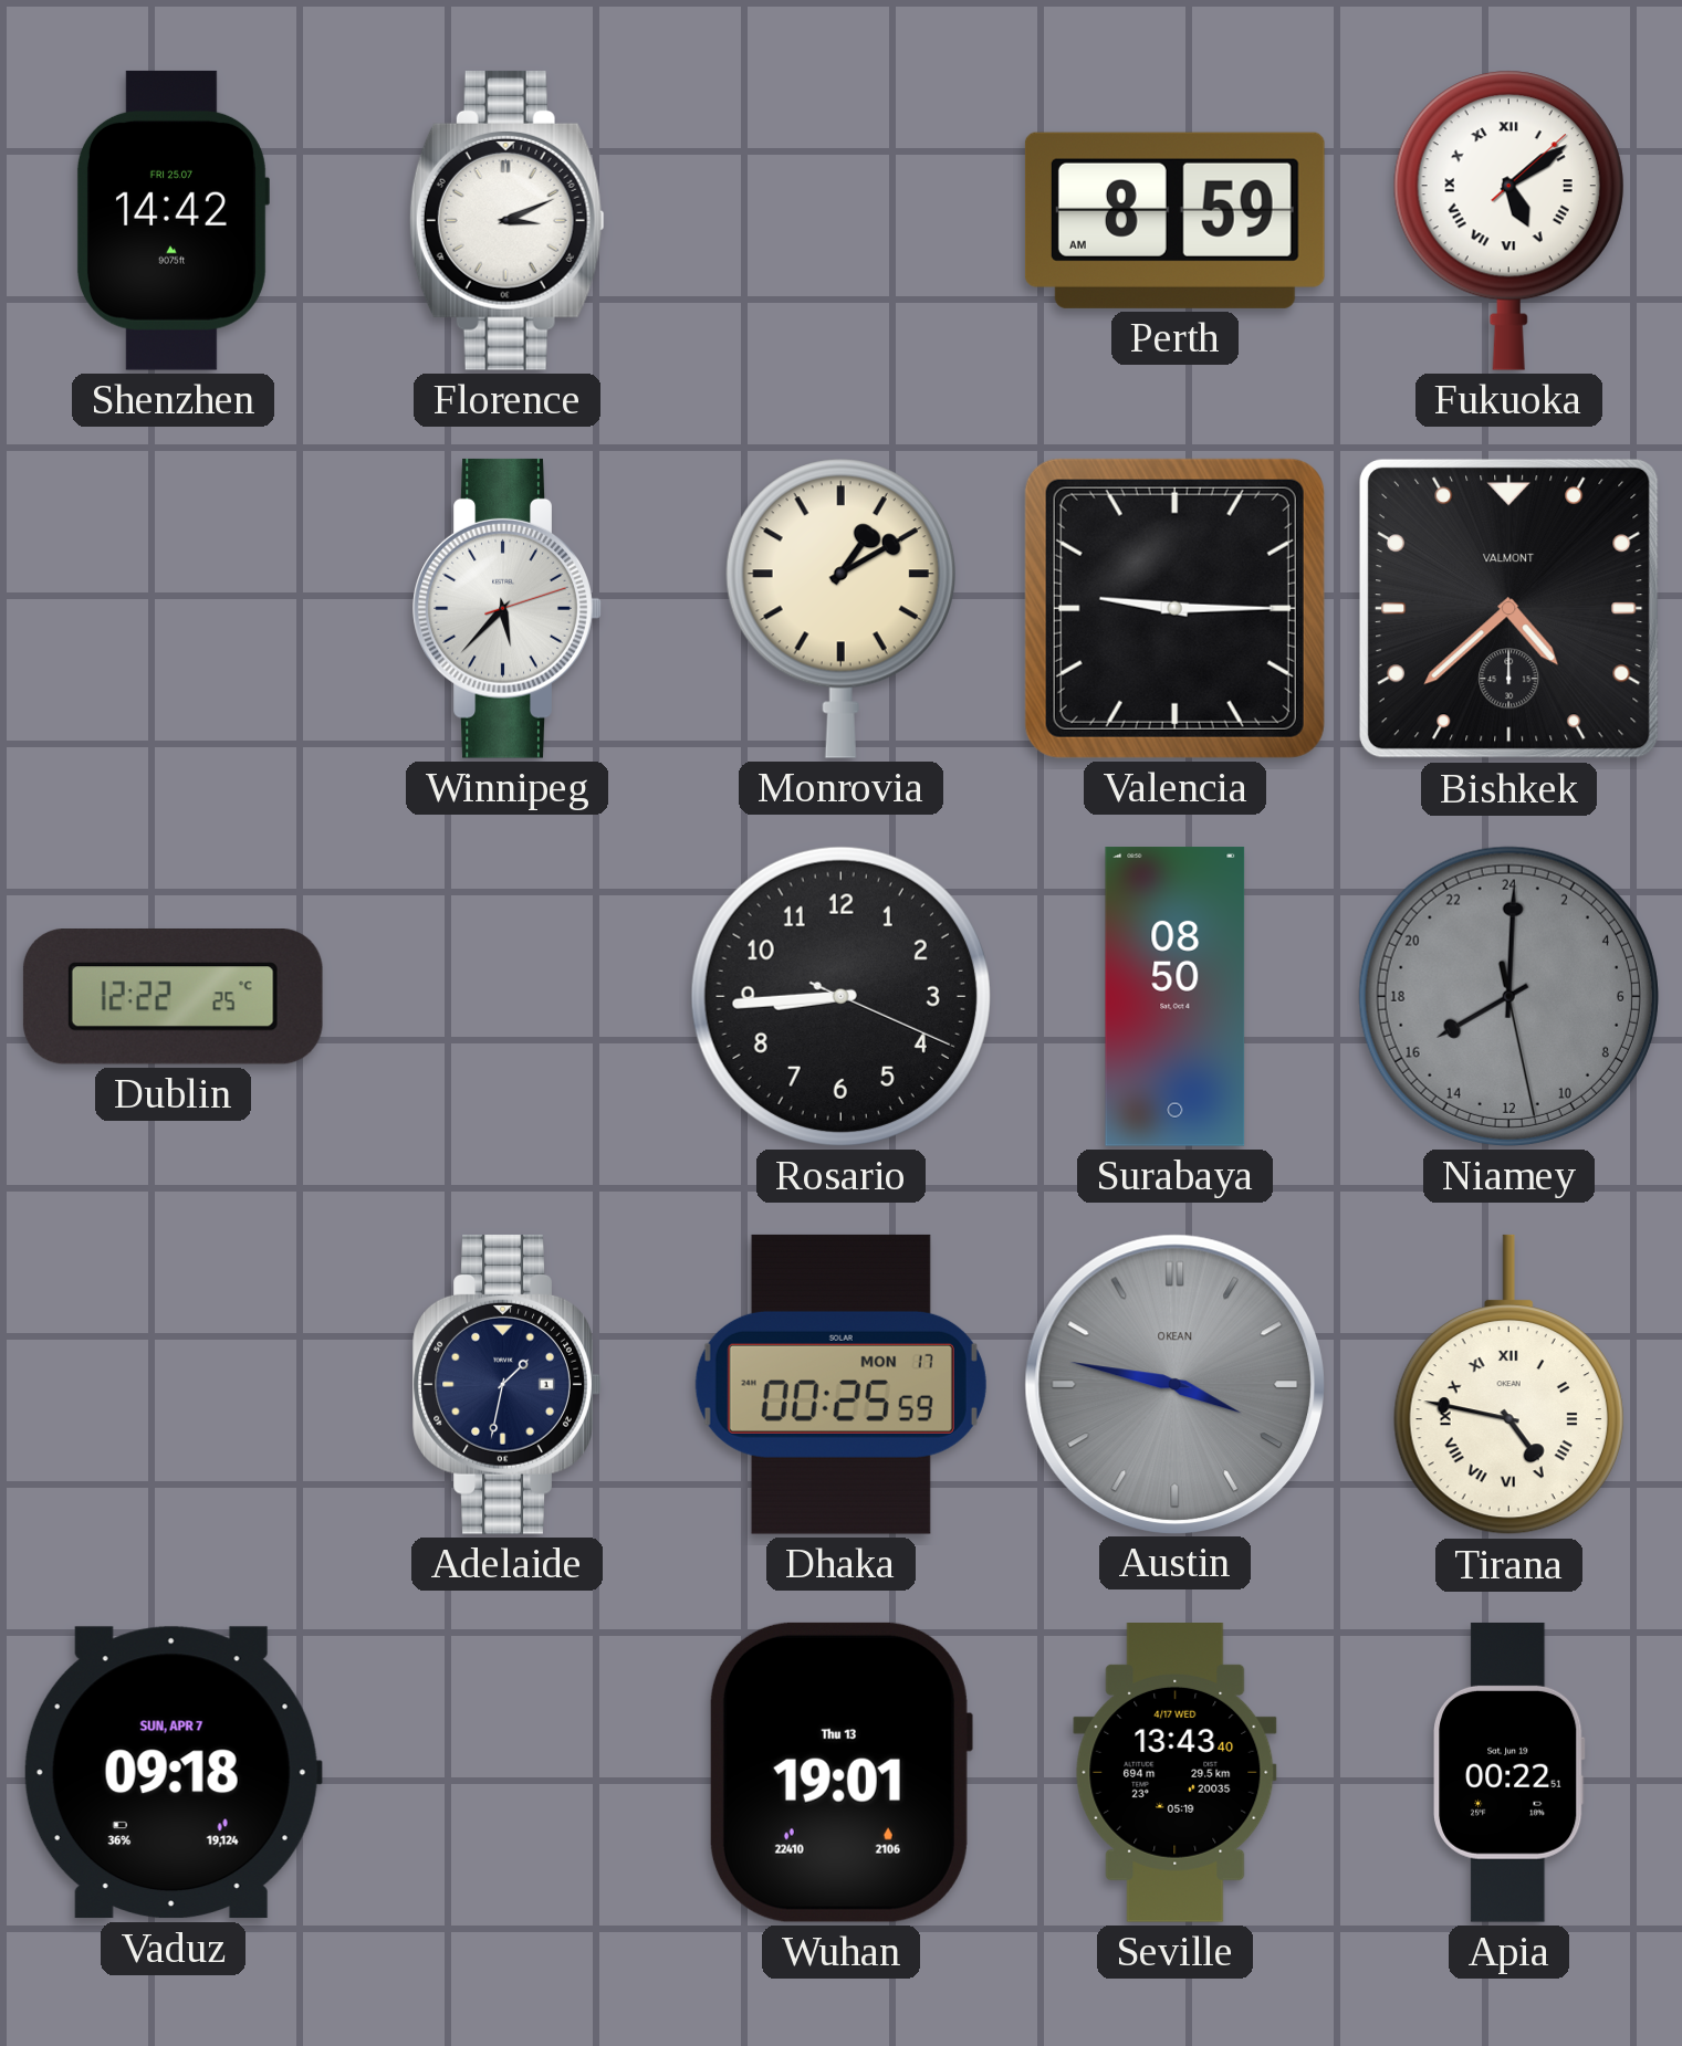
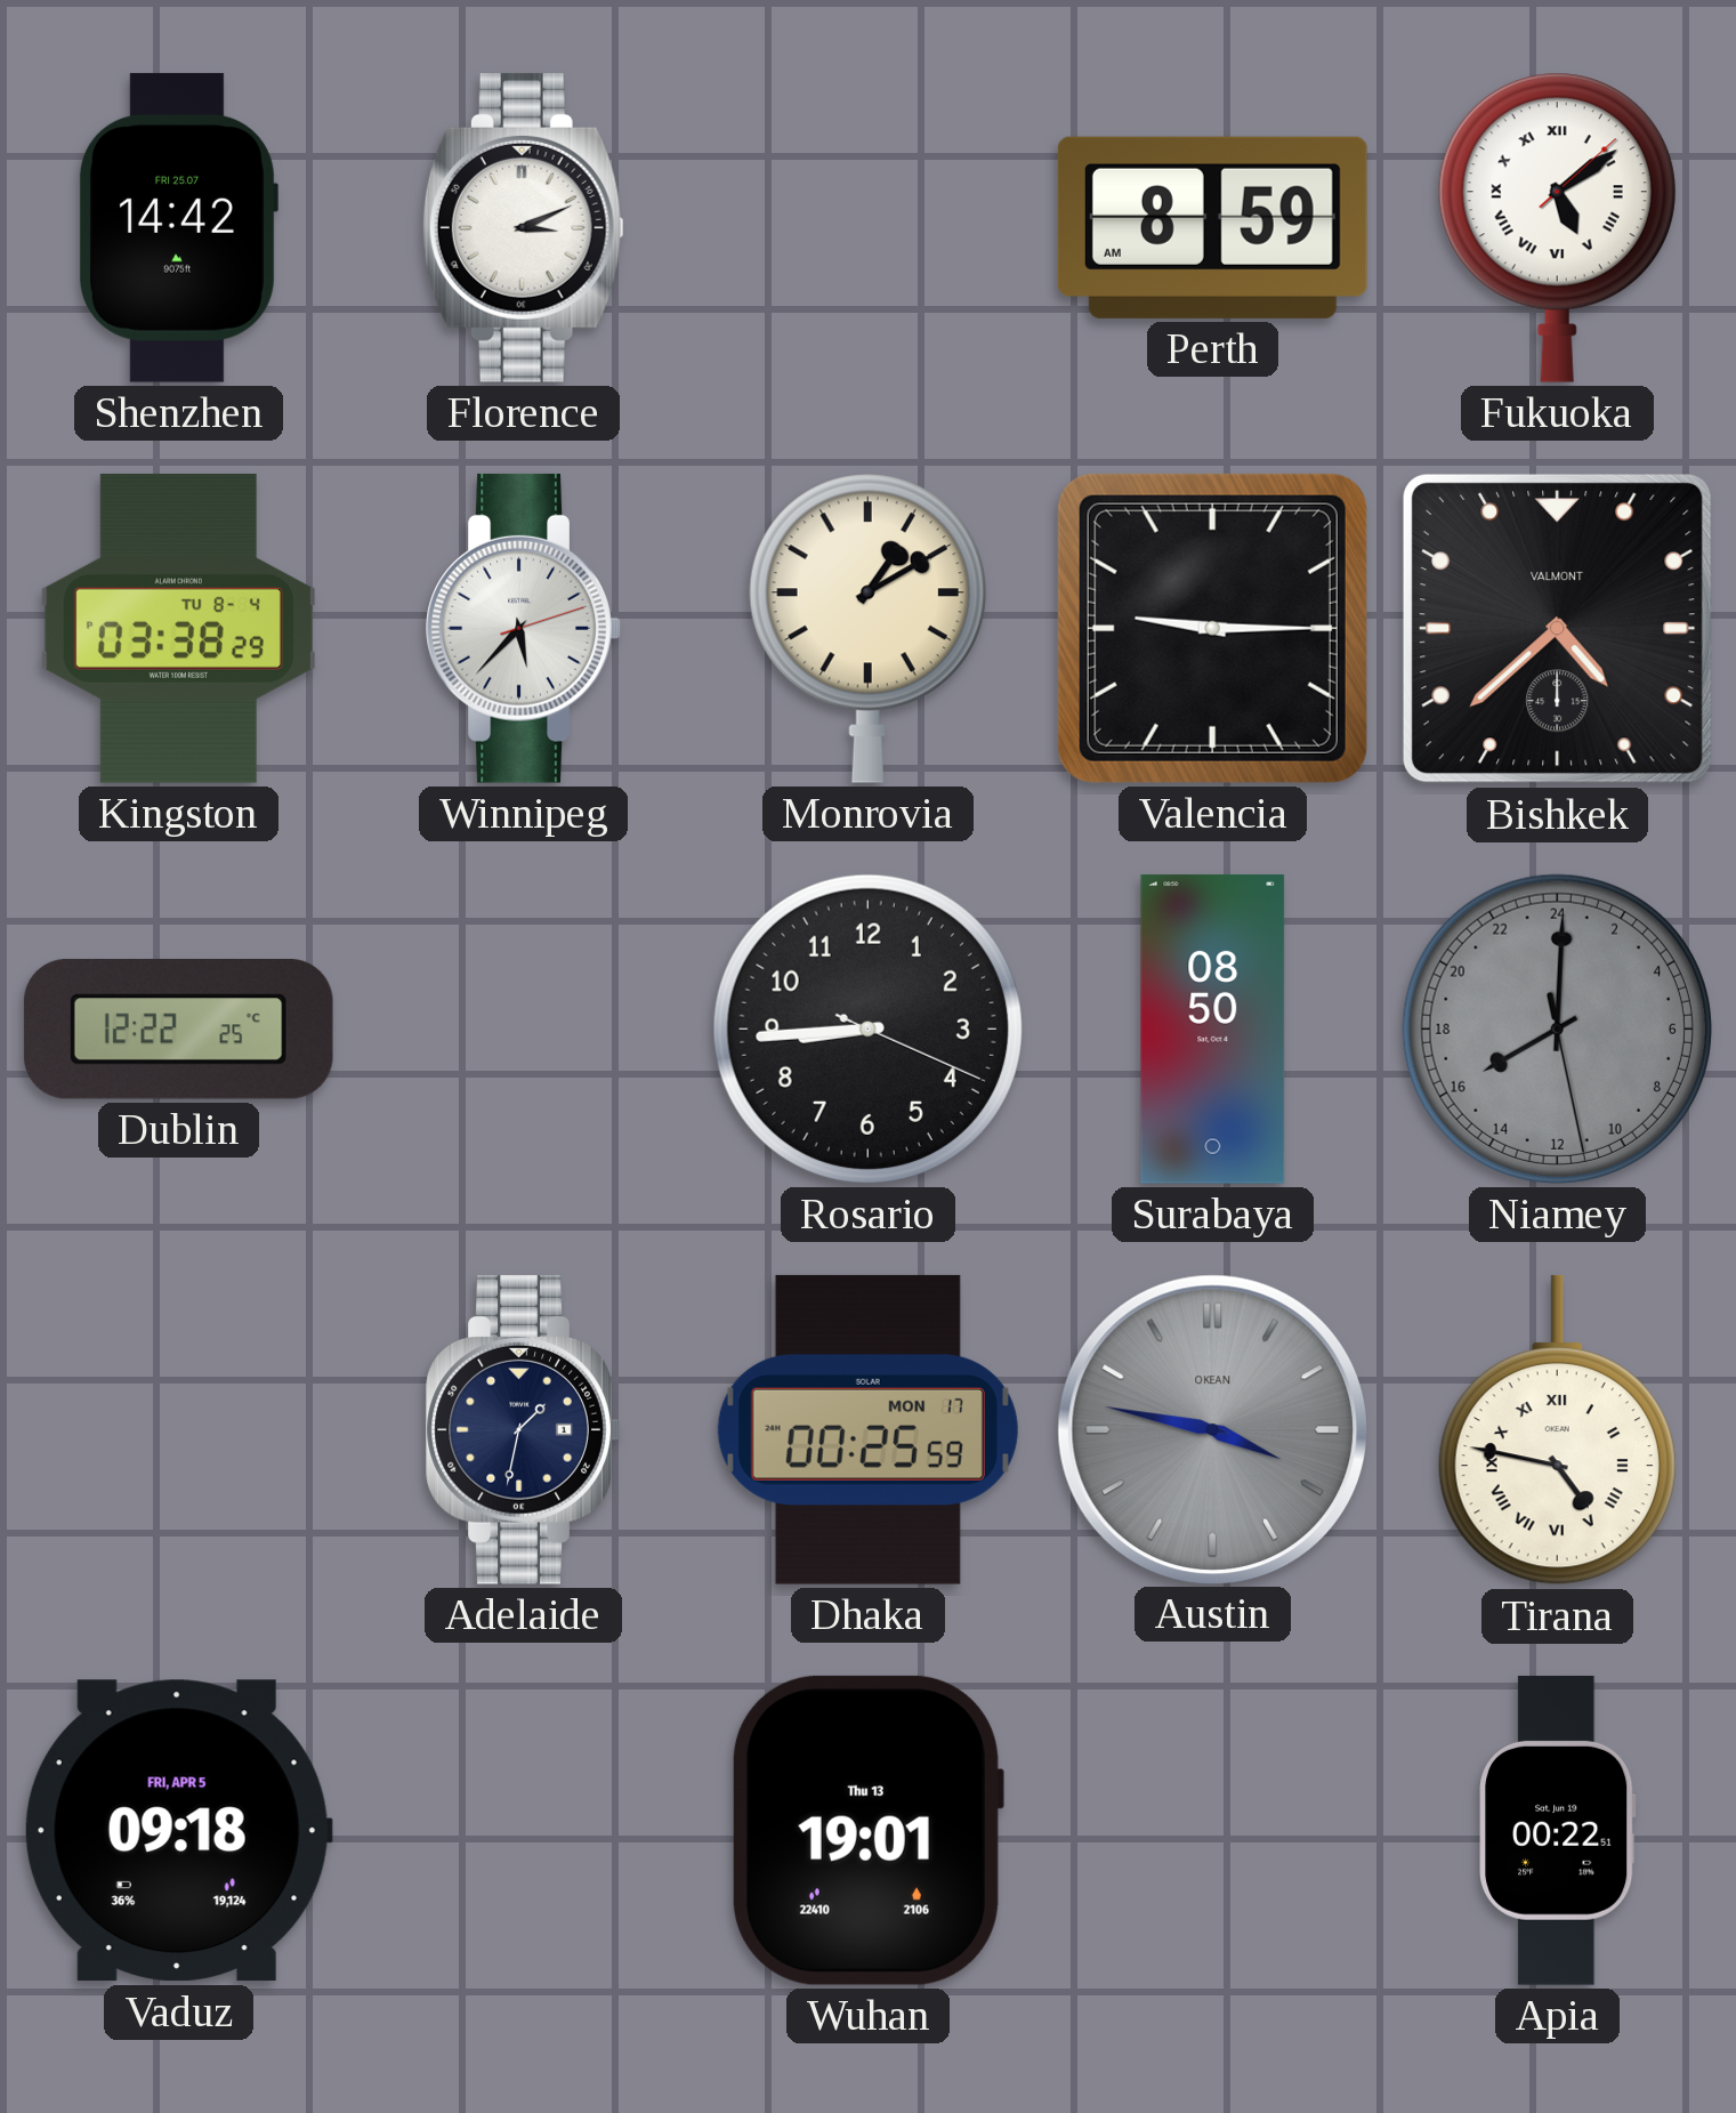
Kingston: none -> 03:38 (178, 628)
Vaduz date: SUN, APR 7 -> FRI, APR 5 (178, 1831)
Seville: 13:43 -> none (1176, 1773)
